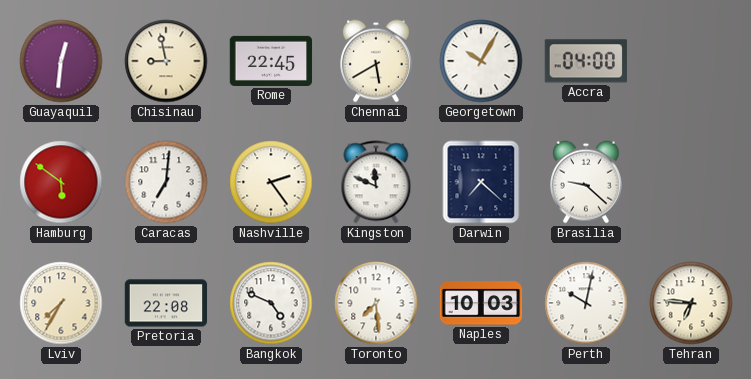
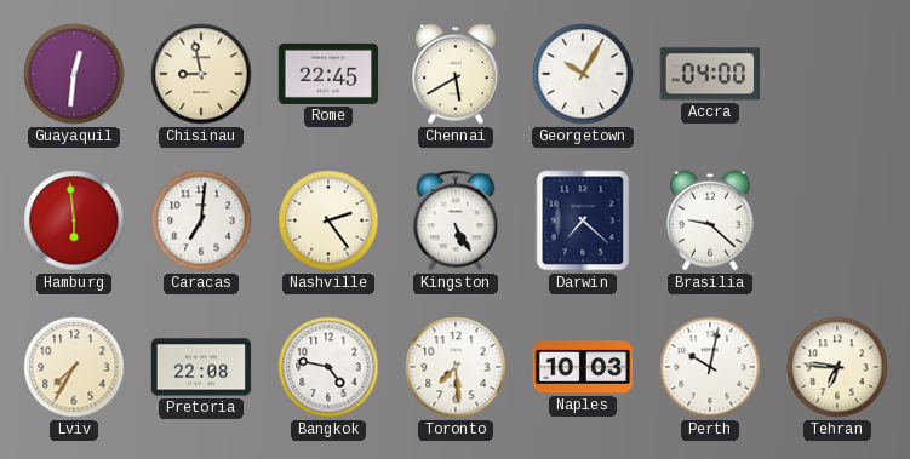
Hamburg: 5:51 -> 5:59 (74, 220)
Kingston: 11:49 -> 5:25 (456, 220)
Bangkok: 4:49 -> 4:47 (328, 367)
